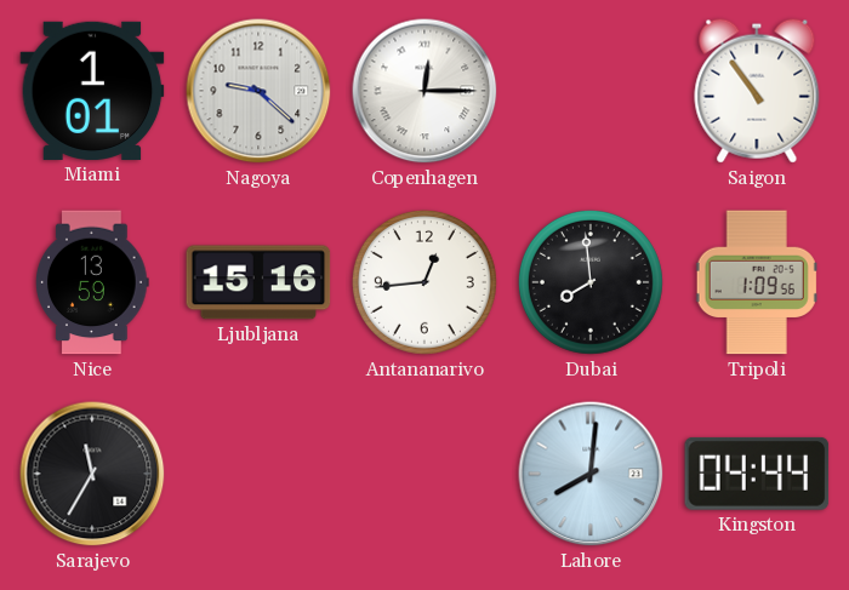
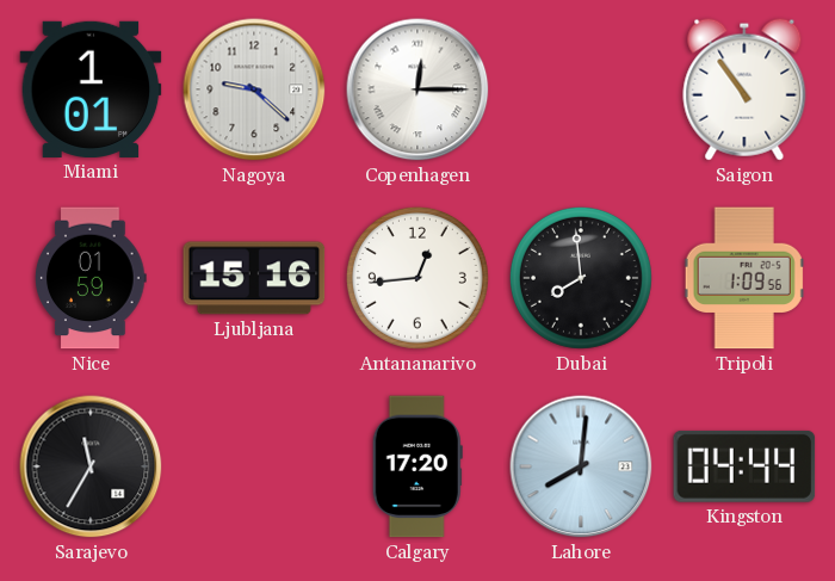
Nice: 13:59 -> 01:59 (91, 278)
Calgary: none -> 17:20 (417, 466)
